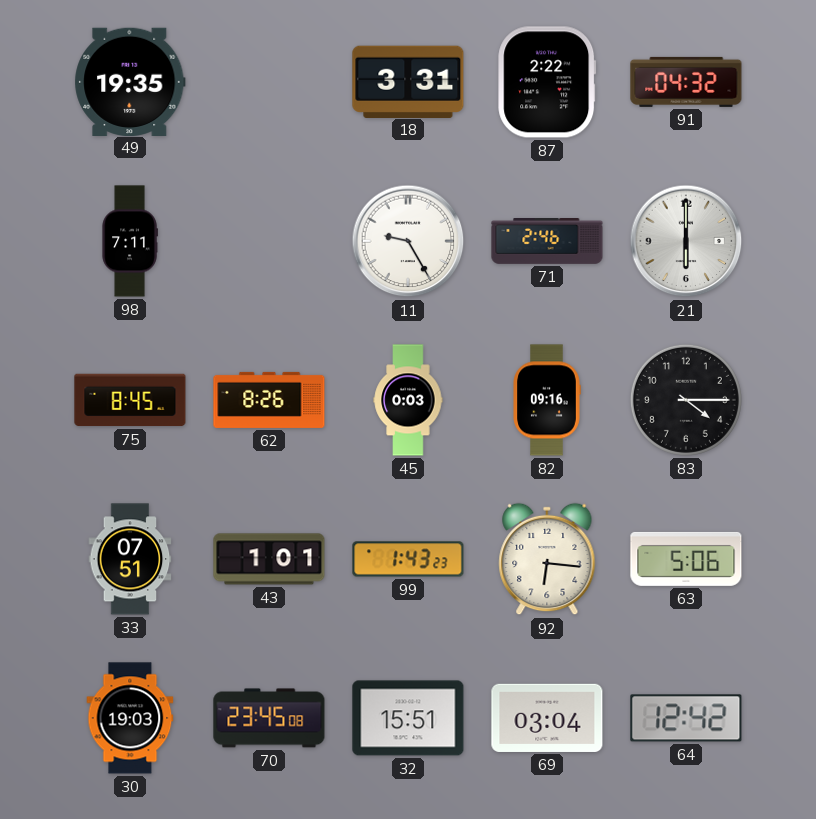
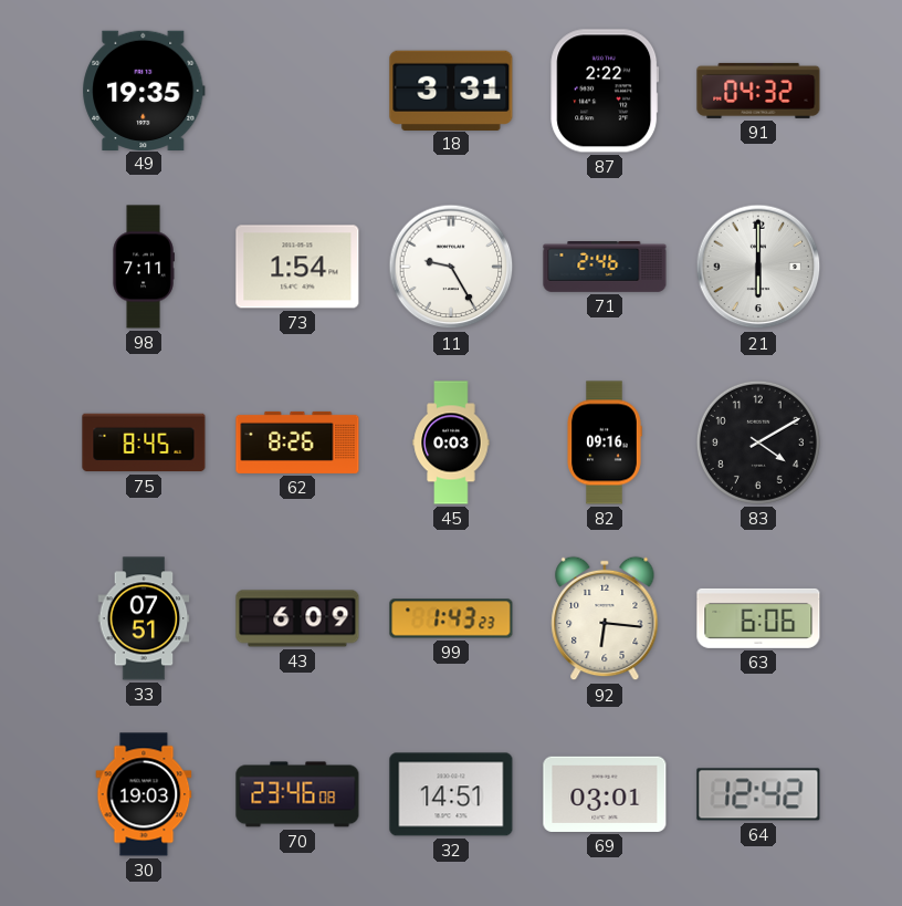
73: none -> 1:54 (297, 267)
83: 4:15 -> 4:10 (758, 442)
43: 1:01 -> 6:09 (297, 618)
63: 5:06 -> 6:06 (758, 618)
70: 23:45 -> 23:46 (297, 794)
32: 15:51 -> 14:51 (451, 794)
69: 03:04 -> 03:01 (605, 794)
